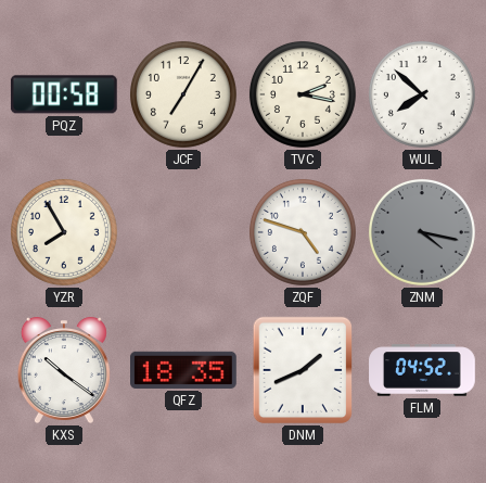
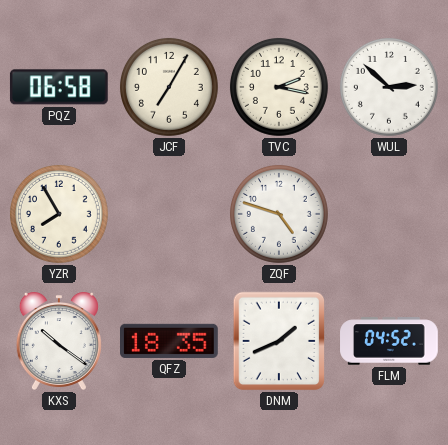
PQZ: 00:58 -> 06:58 (59, 87)
WUL: 7:52 -> 2:52 (389, 87)
ZNM: 4:17 -> none (422, 232)
